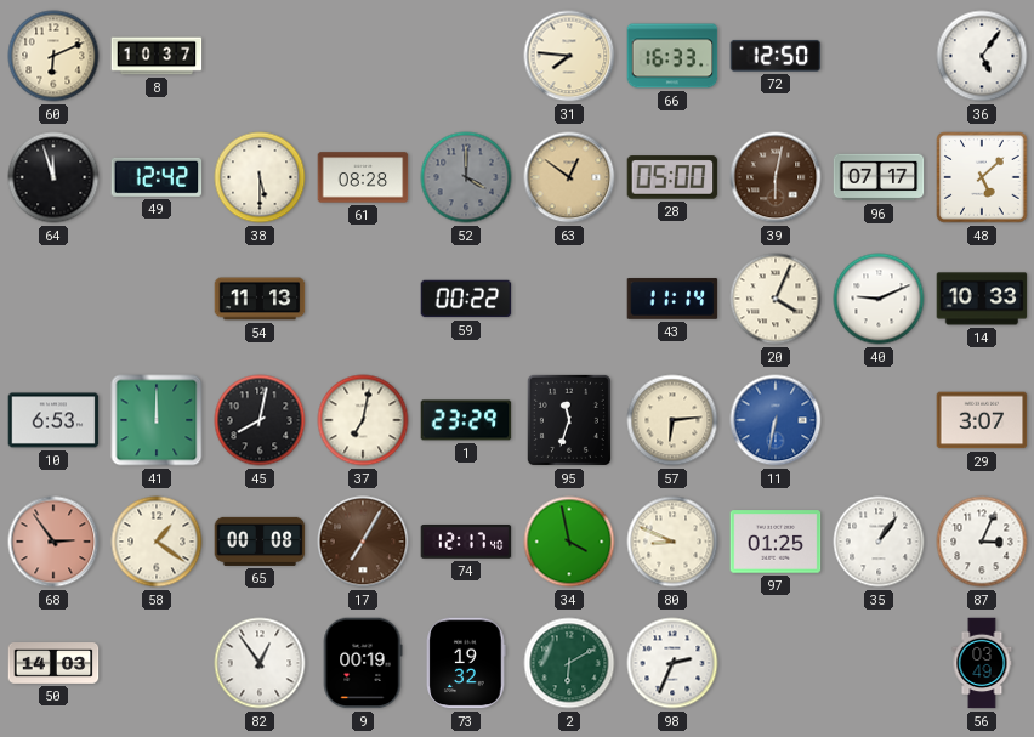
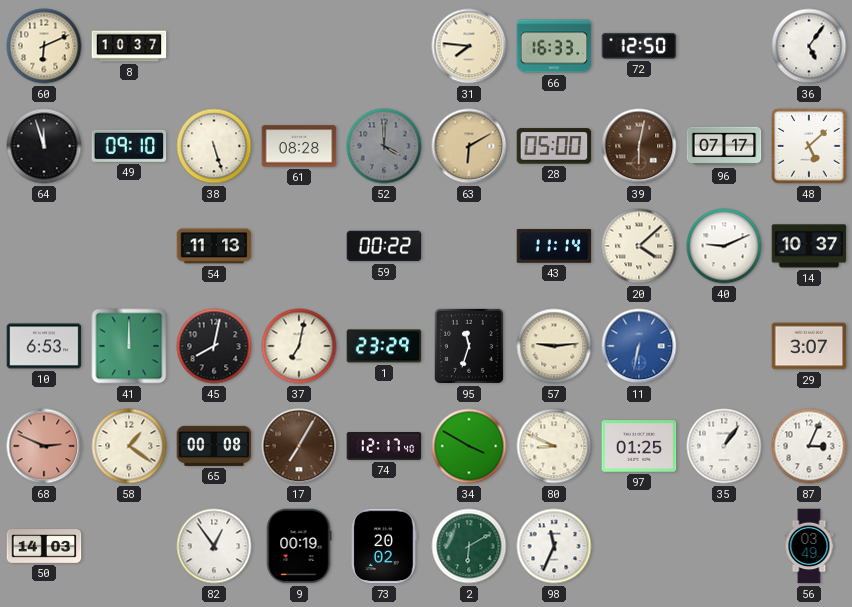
49: 12:42 -> 09:10 (129, 146)
38: 5:30 -> 5:27 (214, 146)
63: 12:51 -> 6:10 (469, 146)
20: 4:04 -> 4:08 (639, 246)
14: 10:33 -> 10:37 (809, 246)
57: 6:14 -> 9:14 (554, 346)
68: 2:54 -> 2:49 (44, 446)
34: 3:58 -> 3:50 (469, 446)
73: 19:32 -> 20:02 (384, 546)
98: 2:34 -> 11:34 (554, 546)
